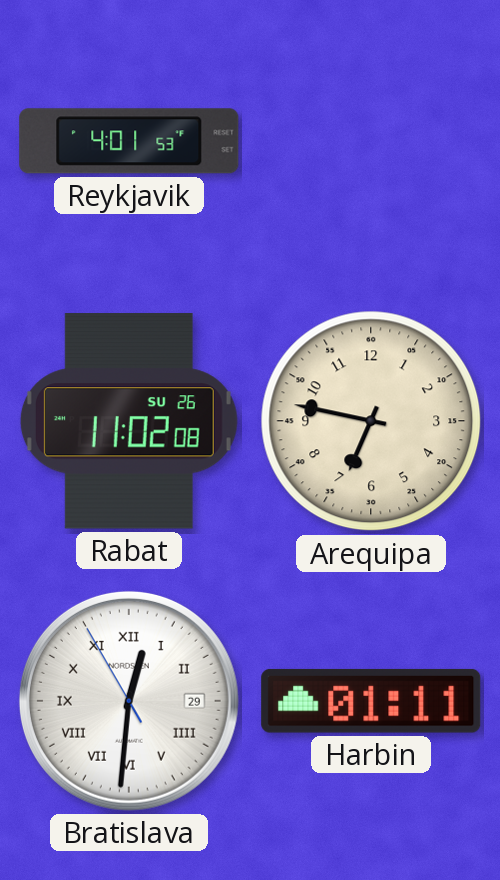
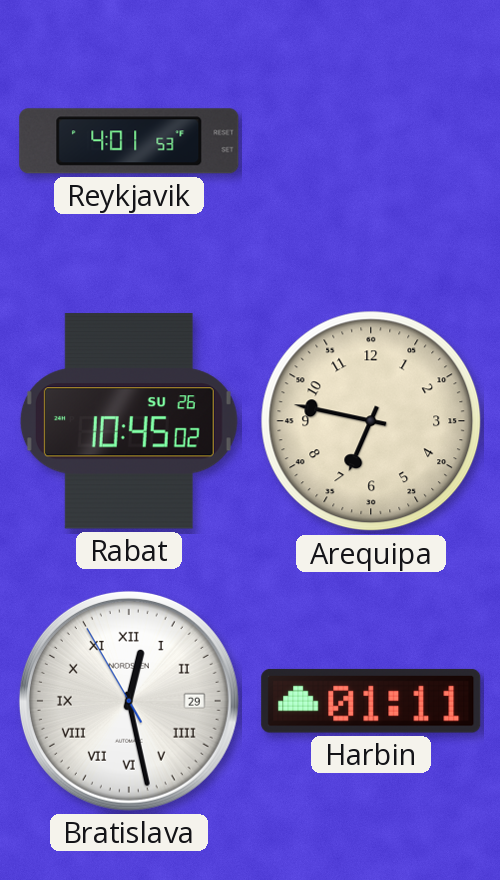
Rabat: 11:02 -> 10:45 (129, 421)
Bratislava: 12:30 -> 12:27 (129, 701)
